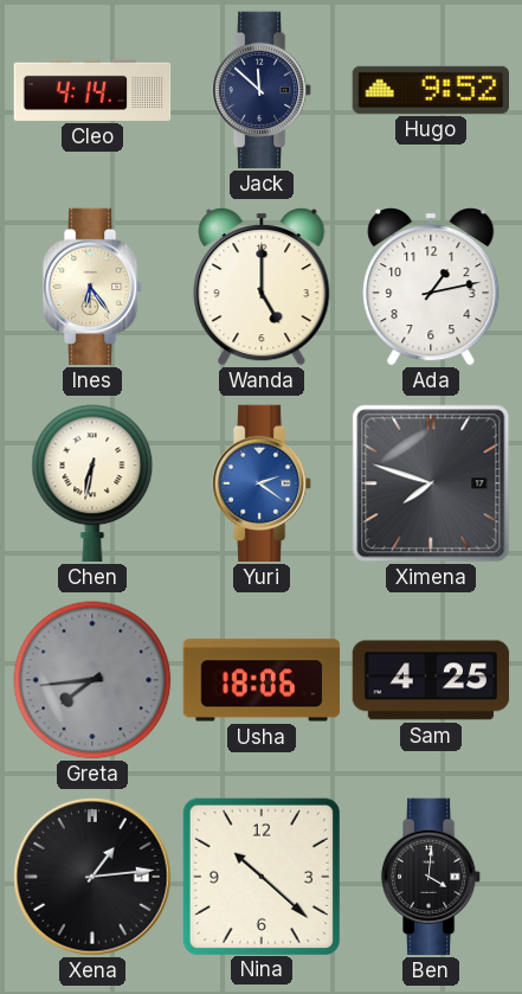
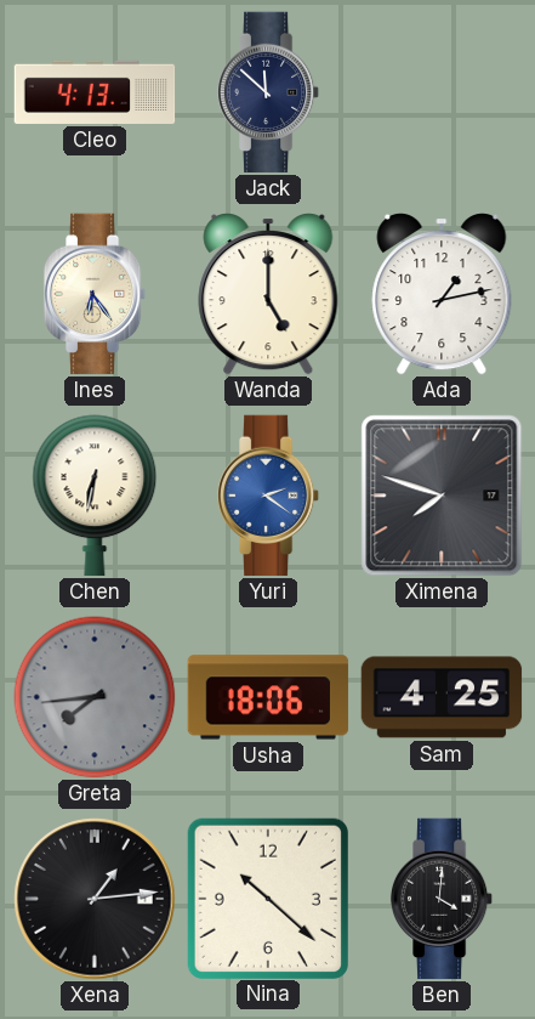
Cleo: 4:14 -> 4:13 (95, 92)
Hugo: 9:52 -> none (430, 90)
